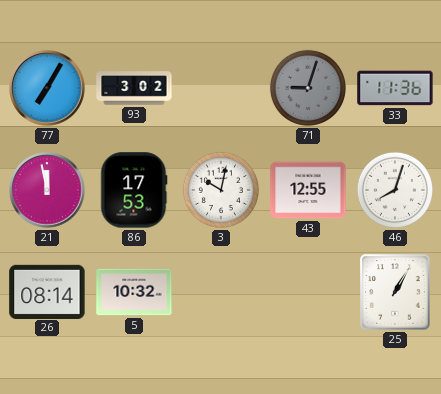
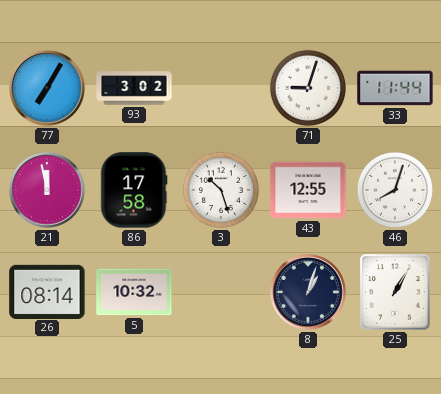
71 dial: grey -> white (308, 88)
33: 11:36 -> 11:44 (395, 88)
86: 17:53 -> 17:58 (134, 190)
3: 10:02 -> 10:27 (221, 190)
8: none -> 1:03 (309, 293)
